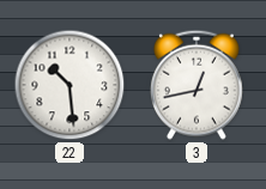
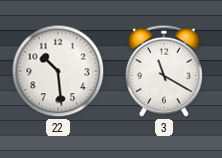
3: 12:43 -> 11:20 (164, 71)
